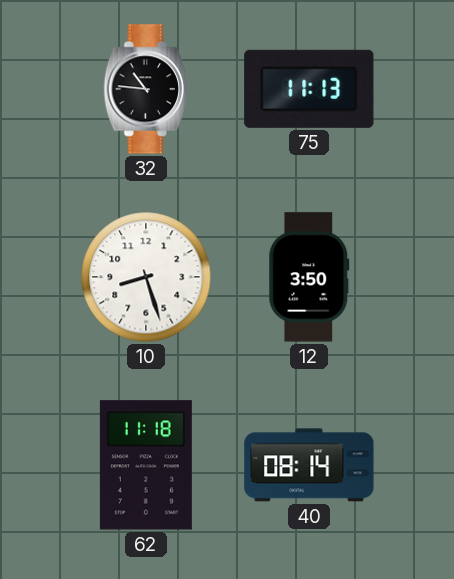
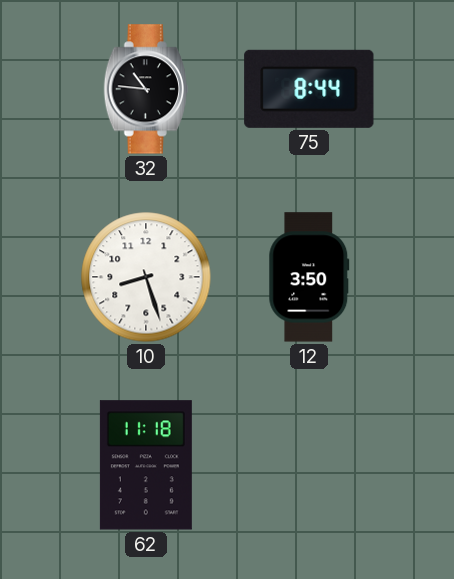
75: 11:13 -> 8:44 (309, 89)
40: 08:14 -> none (309, 465)
